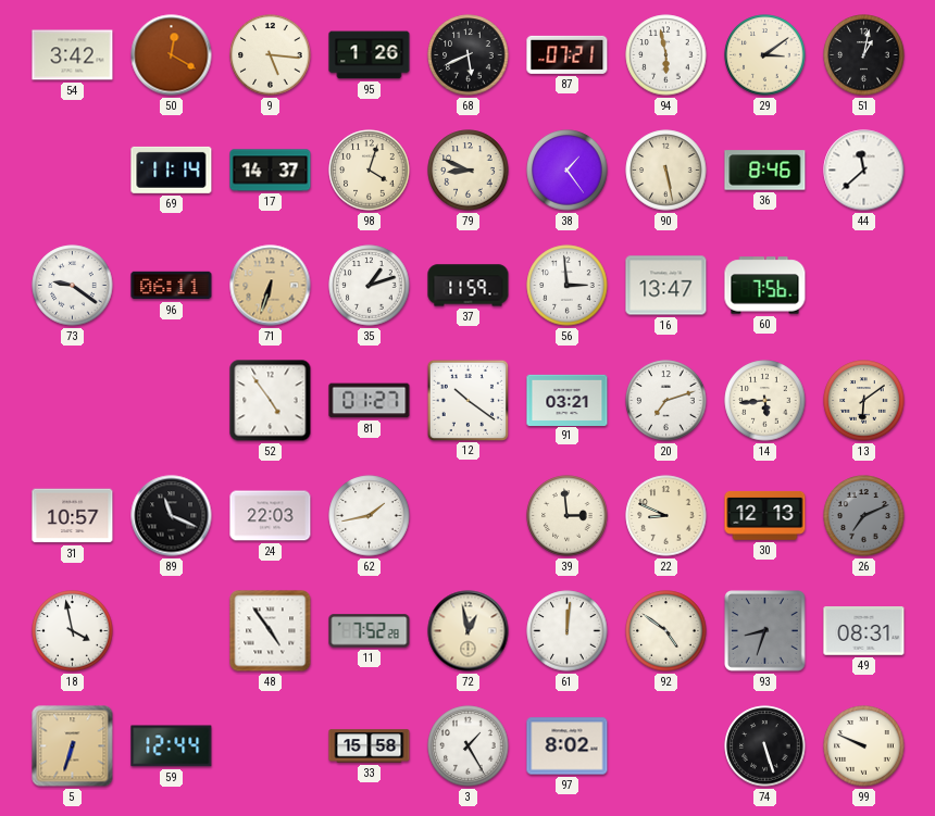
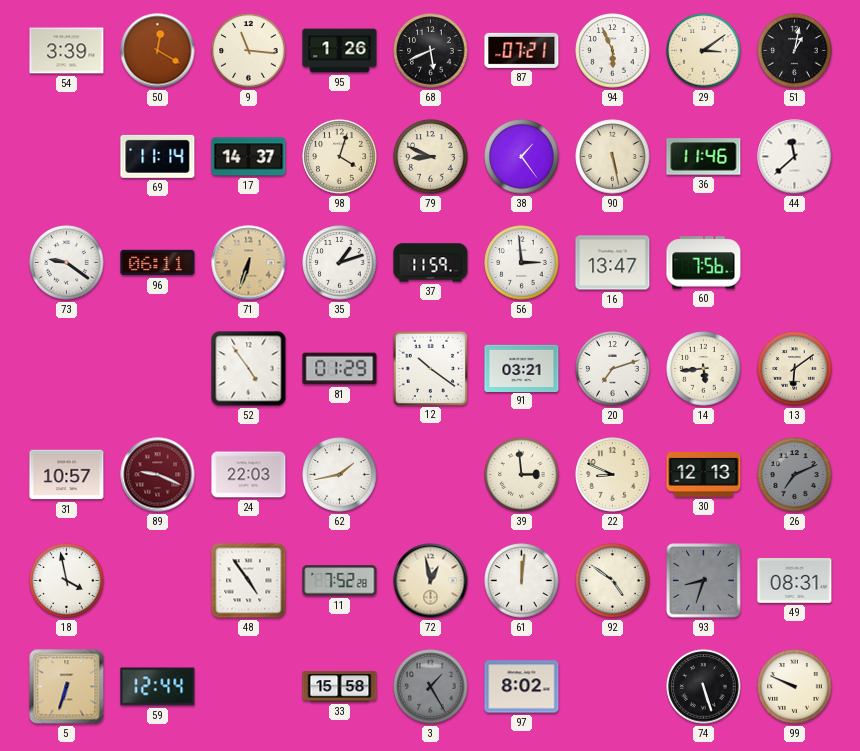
54: 3:42 -> 3:39 (67, 51)
9: 5:16 -> 11:16 (249, 51)
94: 5:58 -> 5:56 (613, 51)
36: 8:46 -> 11:46 (704, 157)
81: 01:27 -> 01:29 (340, 369)
89: 11:19 -> 9:19 (158, 475)
89 dial: black -> burgundy (158, 475)
3 dial: white -> grey (431, 687)
